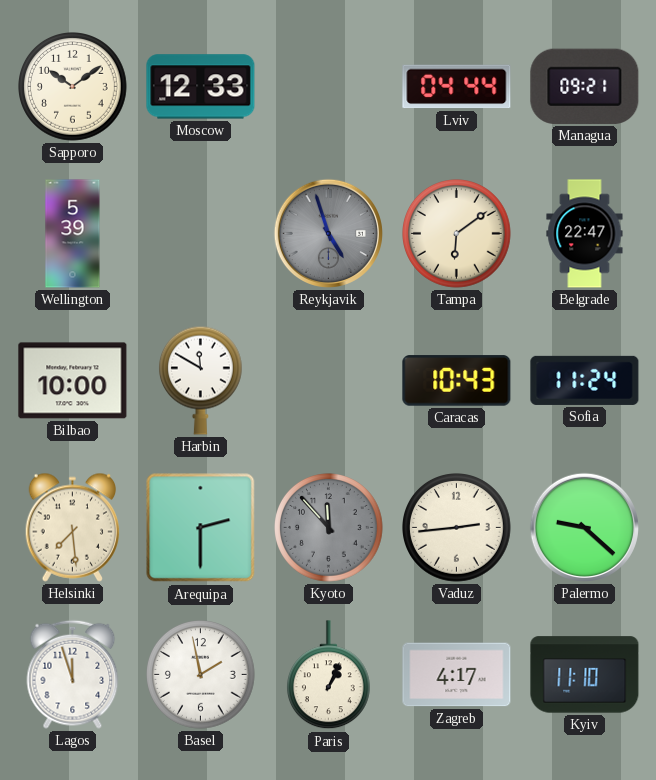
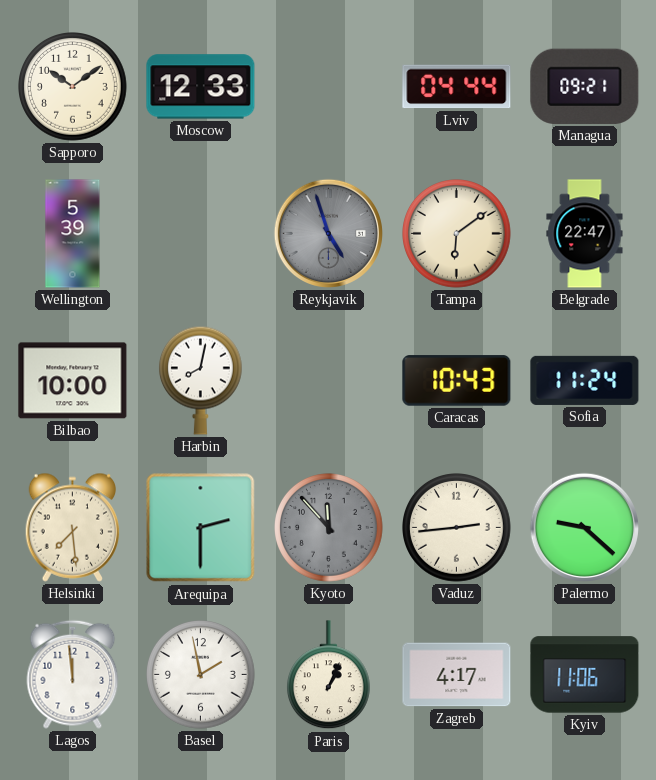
Harbin: 11:50 -> 8:02 (200, 380)
Lagos: 11:57 -> 11:59 (73, 674)
Kyiv: 11:10 -> 11:06 (585, 675)
